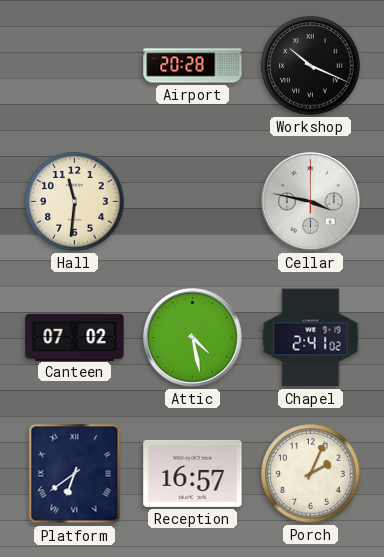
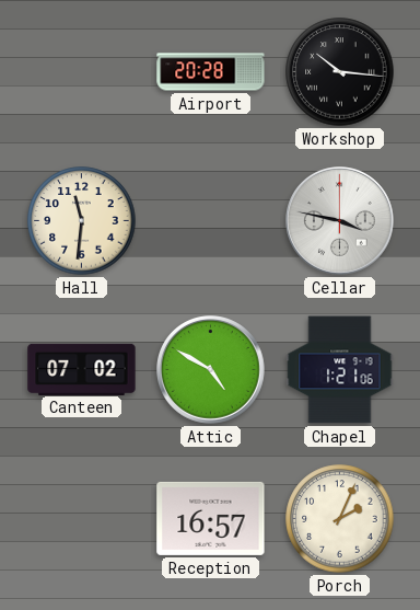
Workshop: 10:19 -> 10:16 (340, 72)
Attic: 4:28 -> 4:50 (211, 370)
Chapel: 2:41 -> 1:21 (340, 370)
Platform: 6:39 -> none (75, 474)
